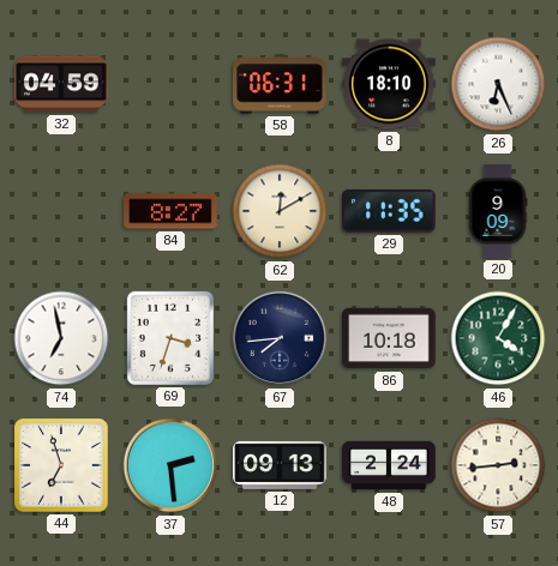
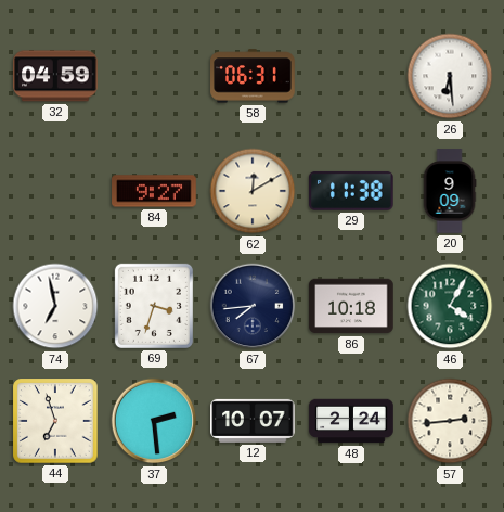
8: 18:10 -> none (389, 84)
26: 6:26 -> 6:29 (450, 76)
84: 8:27 -> 9:27 (154, 191)
29: 11:35 -> 11:38 (352, 191)
12: 09:13 -> 10:07 (253, 421)
